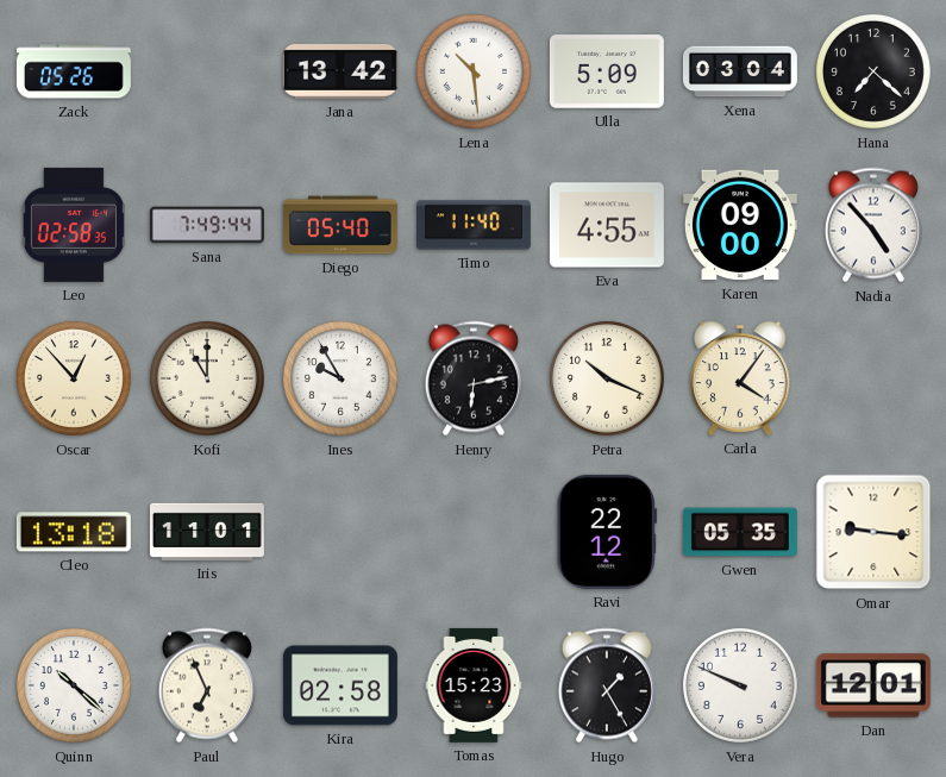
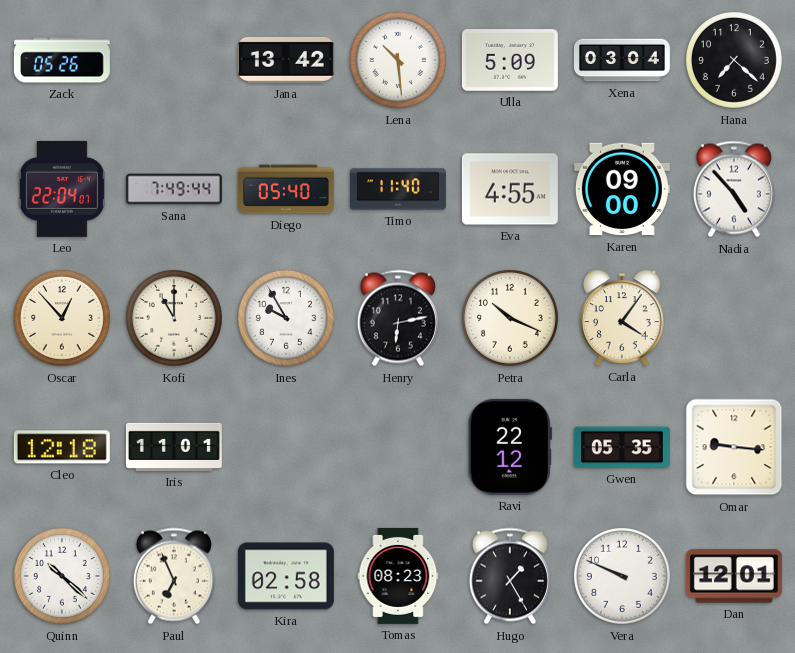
Leo: 02:58 -> 22:04 (62, 189)
Cleo: 13:18 -> 12:18 (62, 447)
Tomas: 15:23 -> 08:23 (398, 576)
